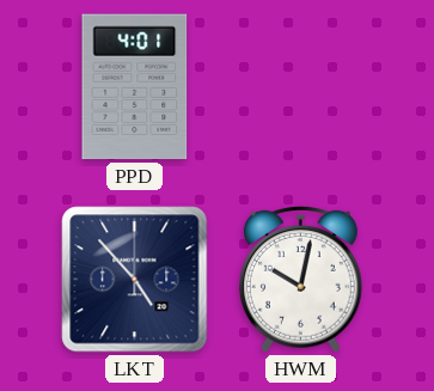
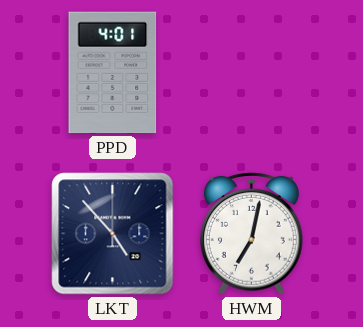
HWM: 10:02 -> 7:02 (251, 233)
